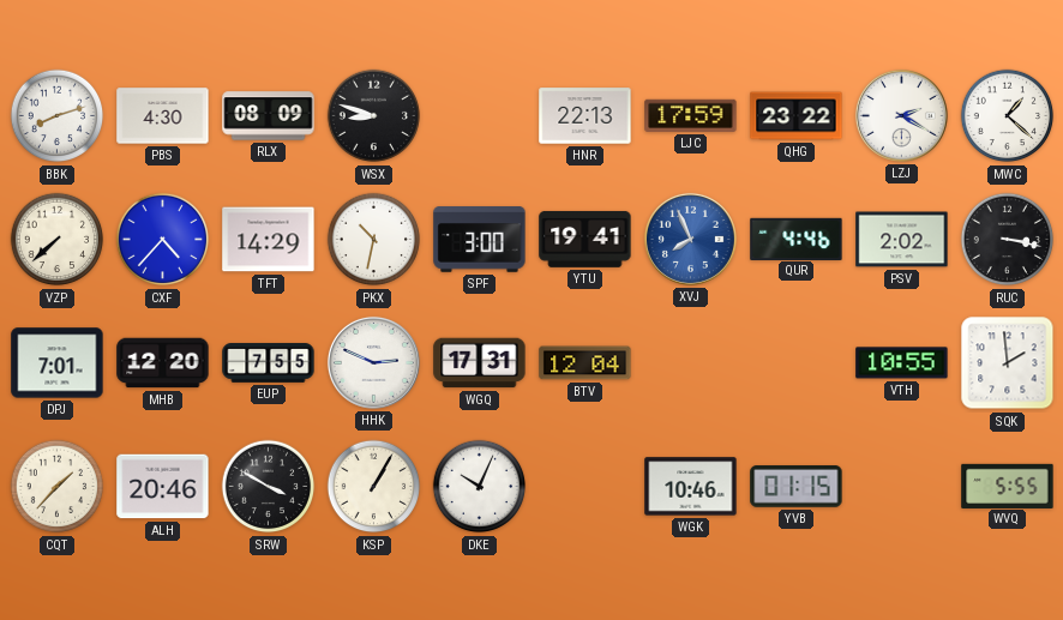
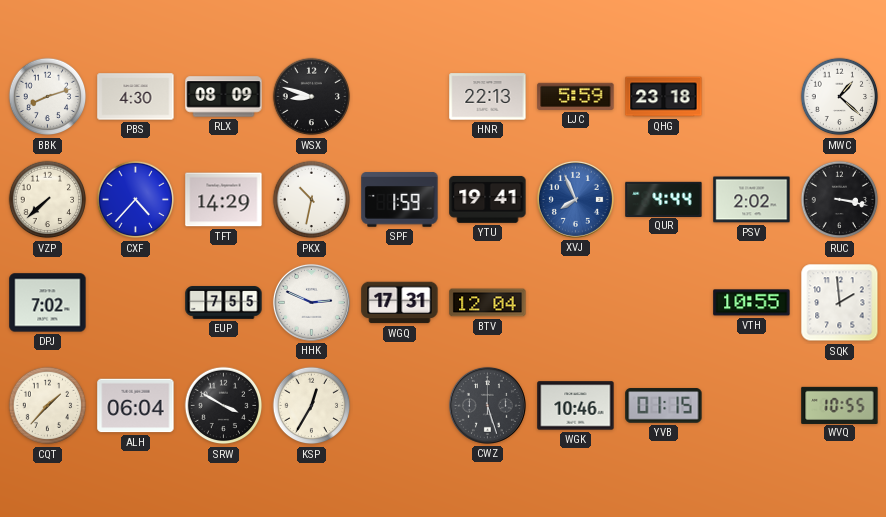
LJC: 17:59 -> 5:59 (576, 96)
QHG: 23:22 -> 23:18 (664, 97)
LZJ: 2:20 -> none (901, 115)
SPF: 3:00 -> 1:59 (400, 200)
QUR: 4:46 -> 4:44 (664, 199)
DPJ: 7:01 -> 7:02 (48, 303)
MHB: 12:20 -> none (163, 363)
ALH: 20:46 -> 06:04 (136, 406)
KSP: 1:05 -> 12:35 (312, 406)
DKE: 10:04 -> none (480, 487)
CWZ: none -> 5:27 (487, 405)
WVQ: 5:55 -> 10:55 (840, 405)
